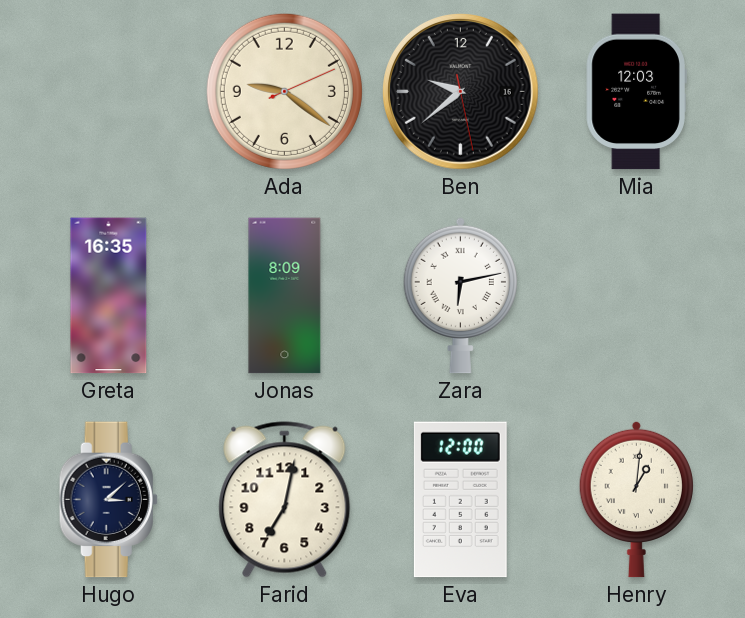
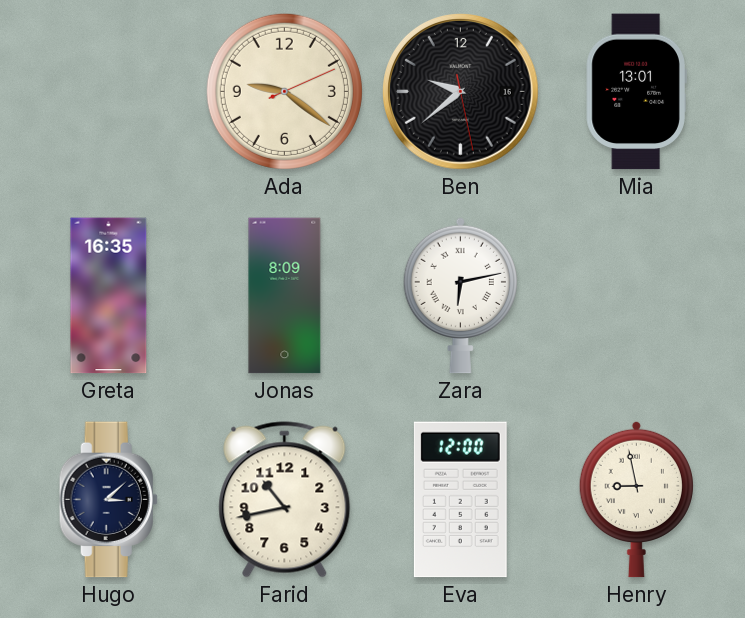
Mia: 12:03 -> 13:01 (636, 92)
Farid: 7:02 -> 10:43 (285, 500)
Henry: 1:01 -> 8:58 (636, 499)
